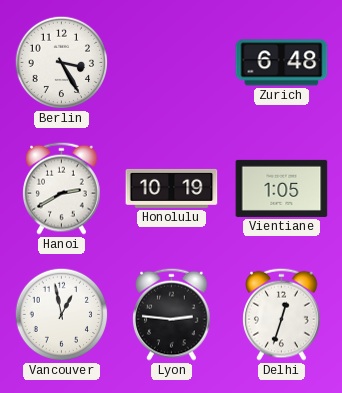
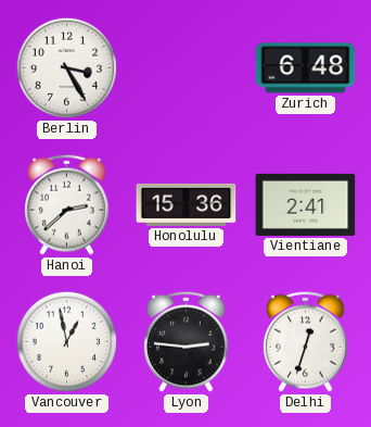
Hanoi: 2:40 -> 2:38 (67, 204)
Honolulu: 10:19 -> 15:36 (187, 204)
Vientiane: 1:05 -> 2:41 (306, 204)
